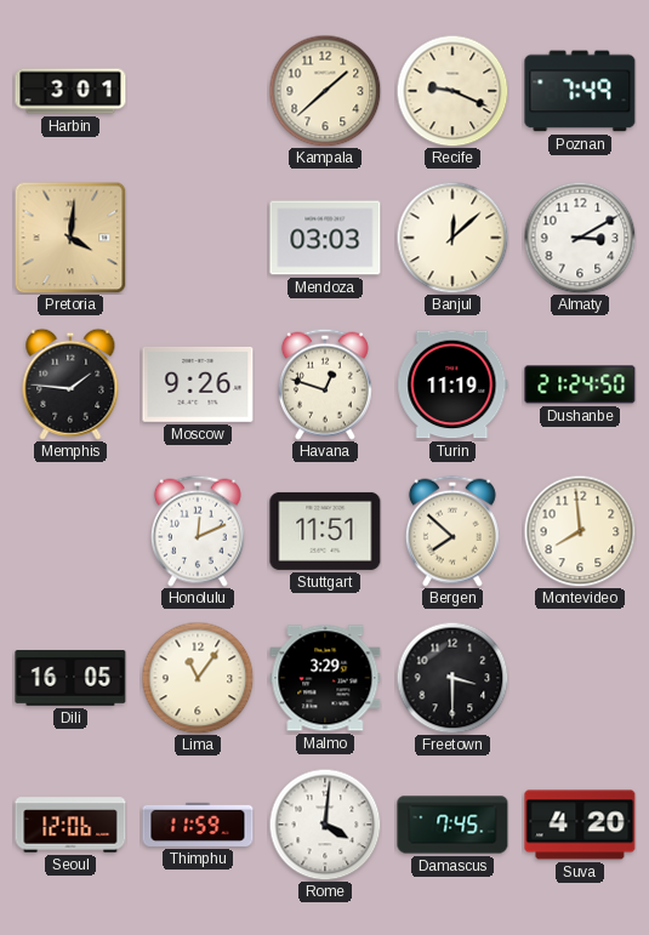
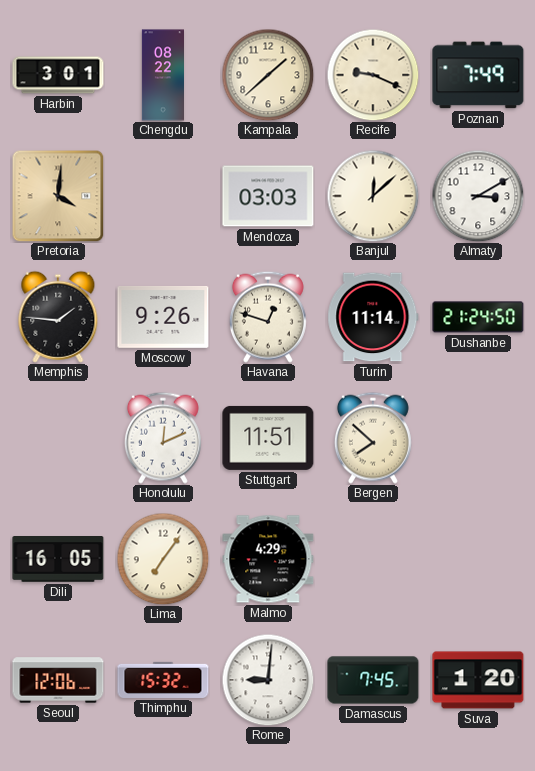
Chengdu: none -> 08:22 (162, 75)
Turin: 11:19 -> 11:14 (373, 317)
Montevideo: 7:59 -> none (580, 531)
Lima: 11:06 -> 7:06 (163, 559)
Malmo: 3:29 -> 4:29 (268, 559)
Freetown: 3:30 -> none (452, 678)
Thimphu: 11:59 -> 15:32 (163, 680)
Rome: 4:01 -> 9:01 (268, 680)
Suva: 4:20 -> 1:20 (478, 680)
